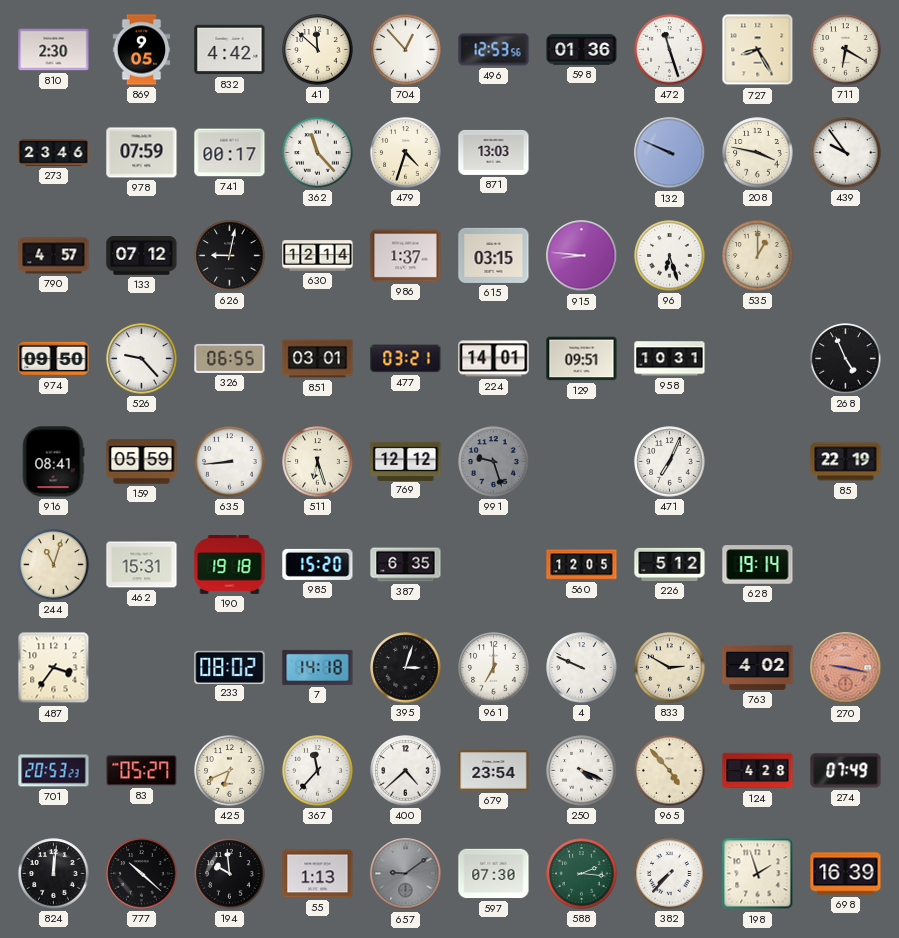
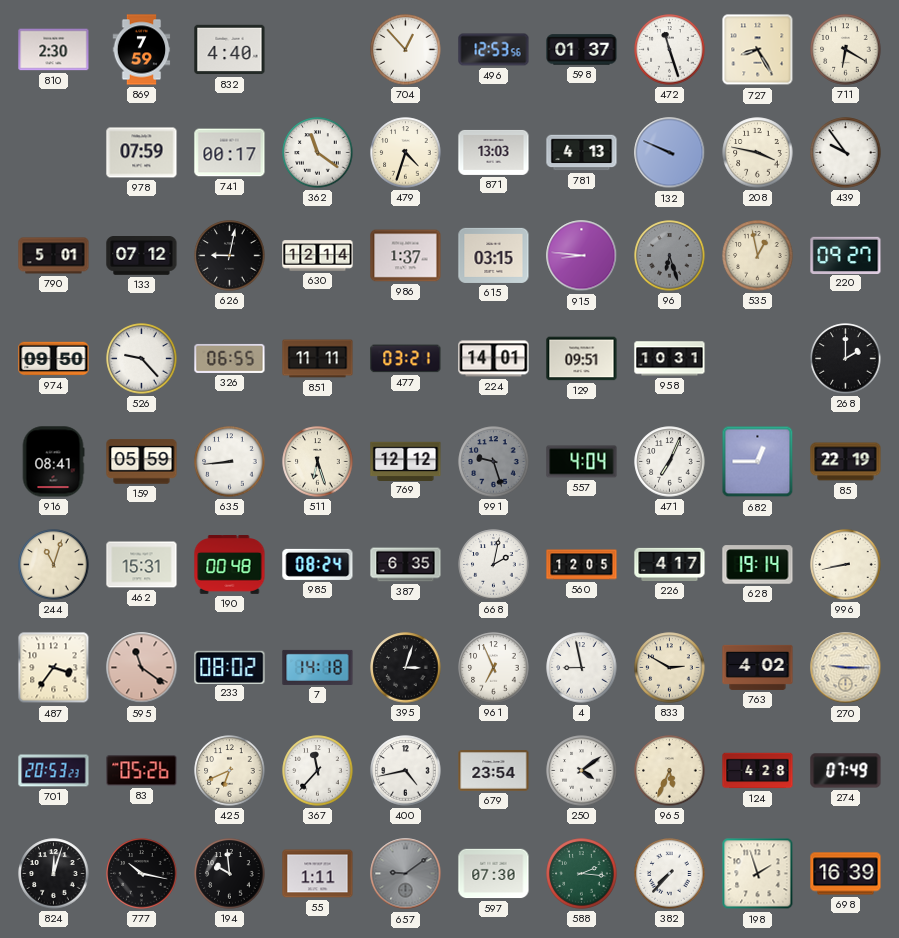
869: 9:05 -> 7:59 (142, 50)
832: 4:42 -> 4:40 (230, 50)
41: 11:52 -> none (318, 50)
598: 01:36 -> 01:37 (582, 50)
273: 23:46 -> none (54, 153)
362: 11:23 -> 11:21 (318, 153)
781: none -> 4:13 (582, 153)
790: 4:57 -> 5:01 (54, 256)
96 dial: white -> grey (670, 256)
535: 1:00 -> 12:58 (758, 256)
220: none -> 09:27 (846, 255)
851: 03:01 -> 11:11 (318, 359)
268: 4:56 -> 2:00 (846, 359)
557: none -> 4:04 (582, 462)
682: none -> 12:45 (758, 462)
190: 19:18 -> 00:48 (230, 565)
985: 15:20 -> 08:24 (318, 564)
668: none -> 2:02 (494, 565)
226: 5:12 -> 4:17 (670, 564)
996: none -> 8:43 (846, 565)
595: none -> 11:21 (142, 668)
961: 7:00 -> 6:56 (494, 668)
4: 9:49 -> 8:58 (582, 668)
270: 9:17 -> 9:15 (846, 668)
270 dial: salmon -> cream (846, 668)
83: 05:27 -> 05:26 (142, 771)
400: 4:38 -> 4:43 (406, 771)
250: 4:19 -> 4:09 (582, 771)
965: 4:53 -> 5:34 (670, 771)
824: 12:01 -> 12:03 (54, 874)
777: 10:22 -> 10:17 (142, 874)
55: 1:13 -> 1:11 (318, 874)
